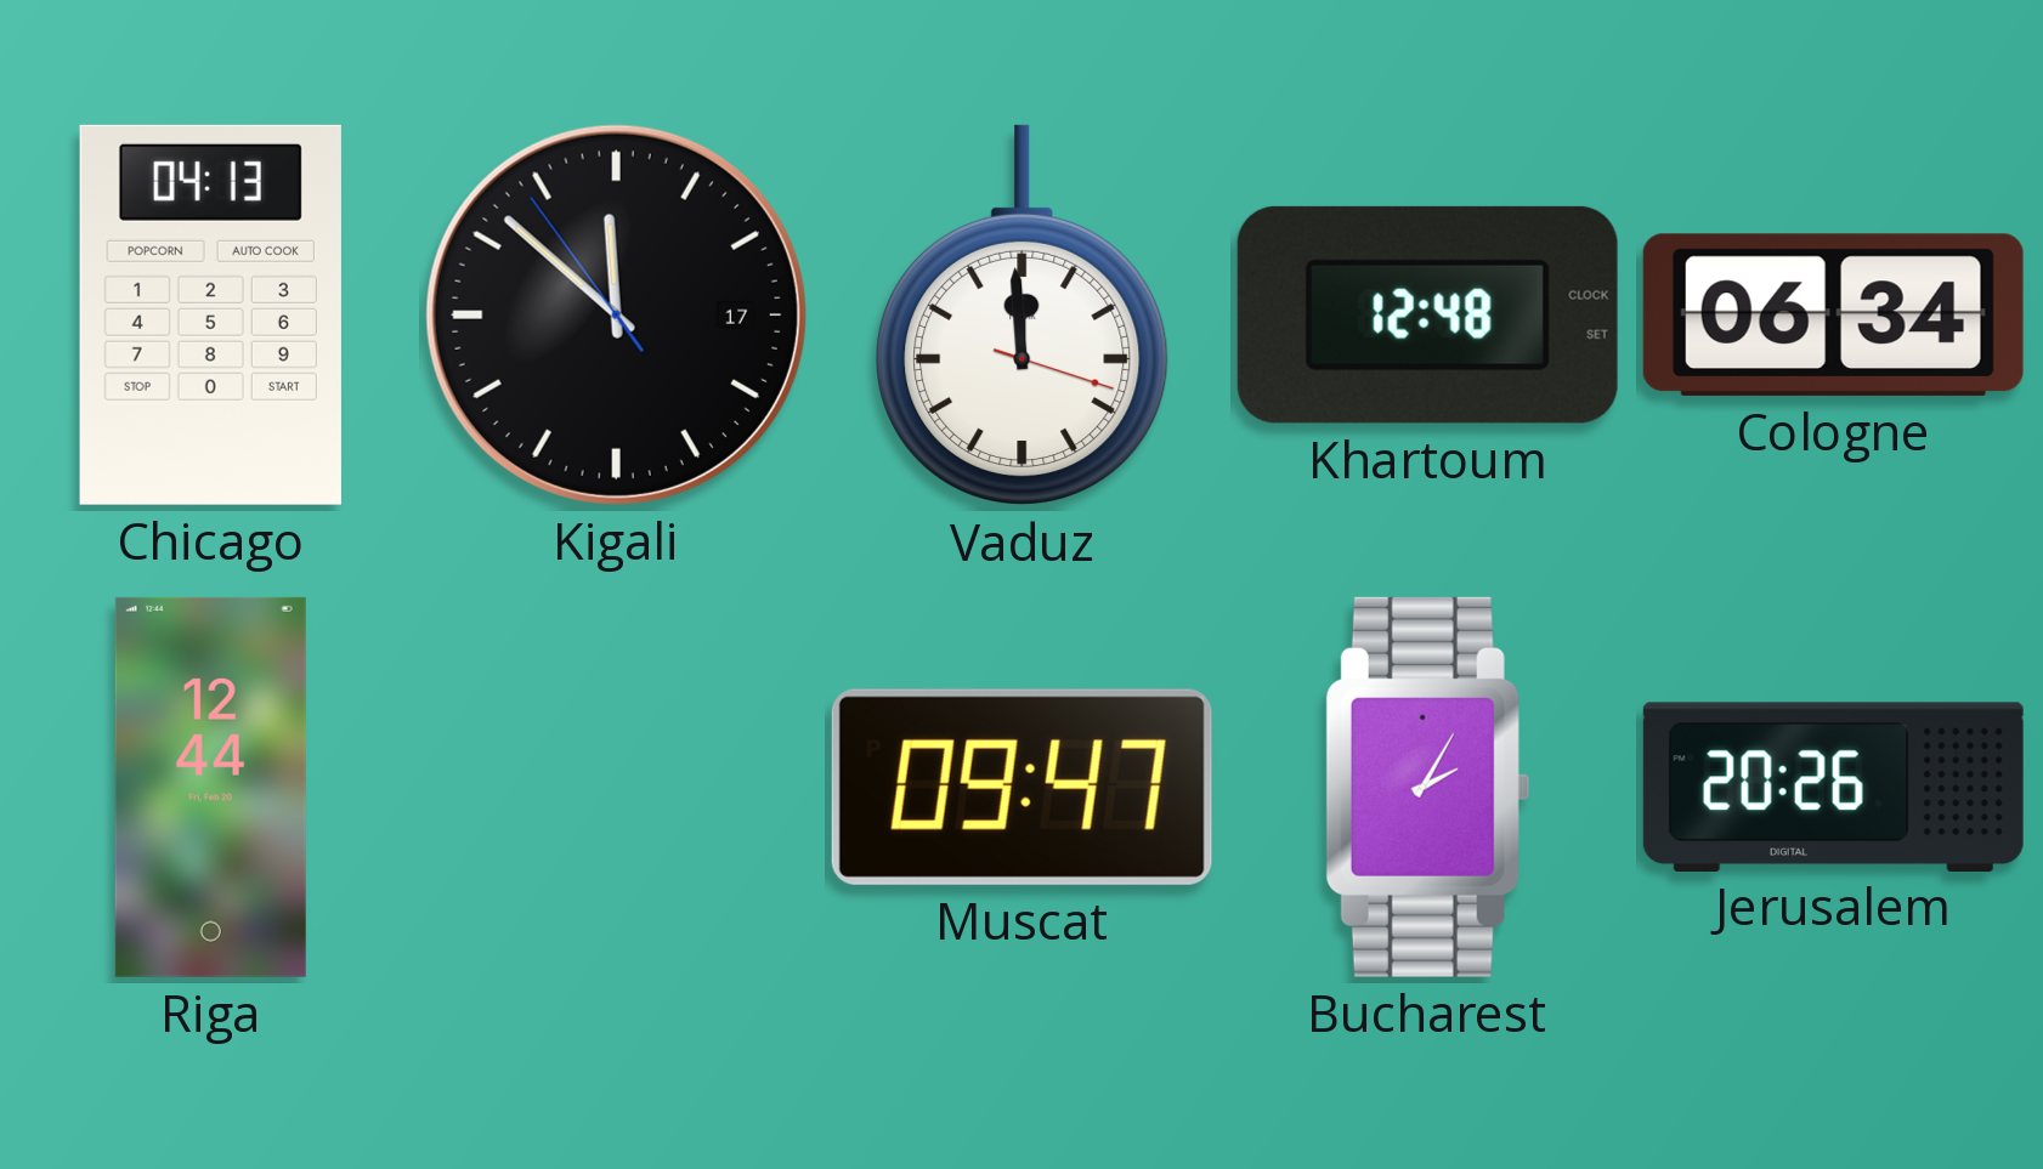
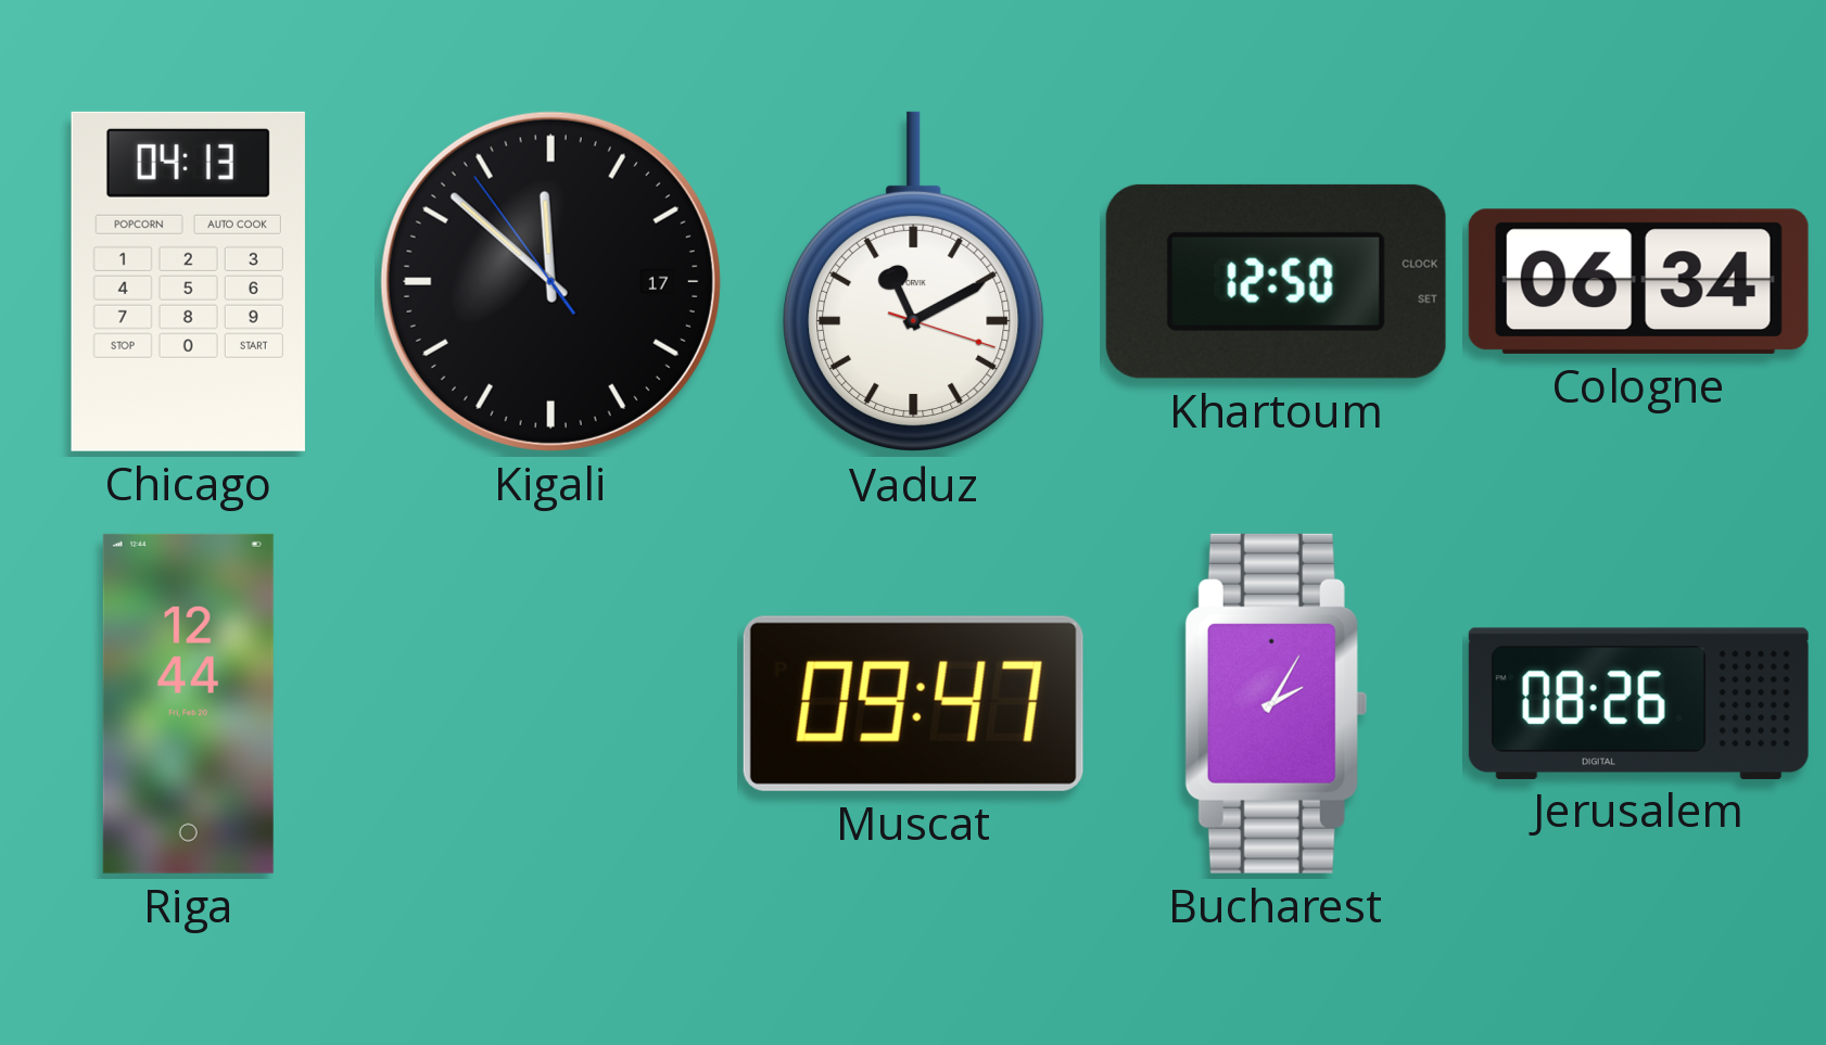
Vaduz: 11:59 -> 11:10 (914, 282)
Khartoum: 12:48 -> 12:50 (1276, 281)
Jerusalem: 20:26 -> 08:26 (1638, 703)
